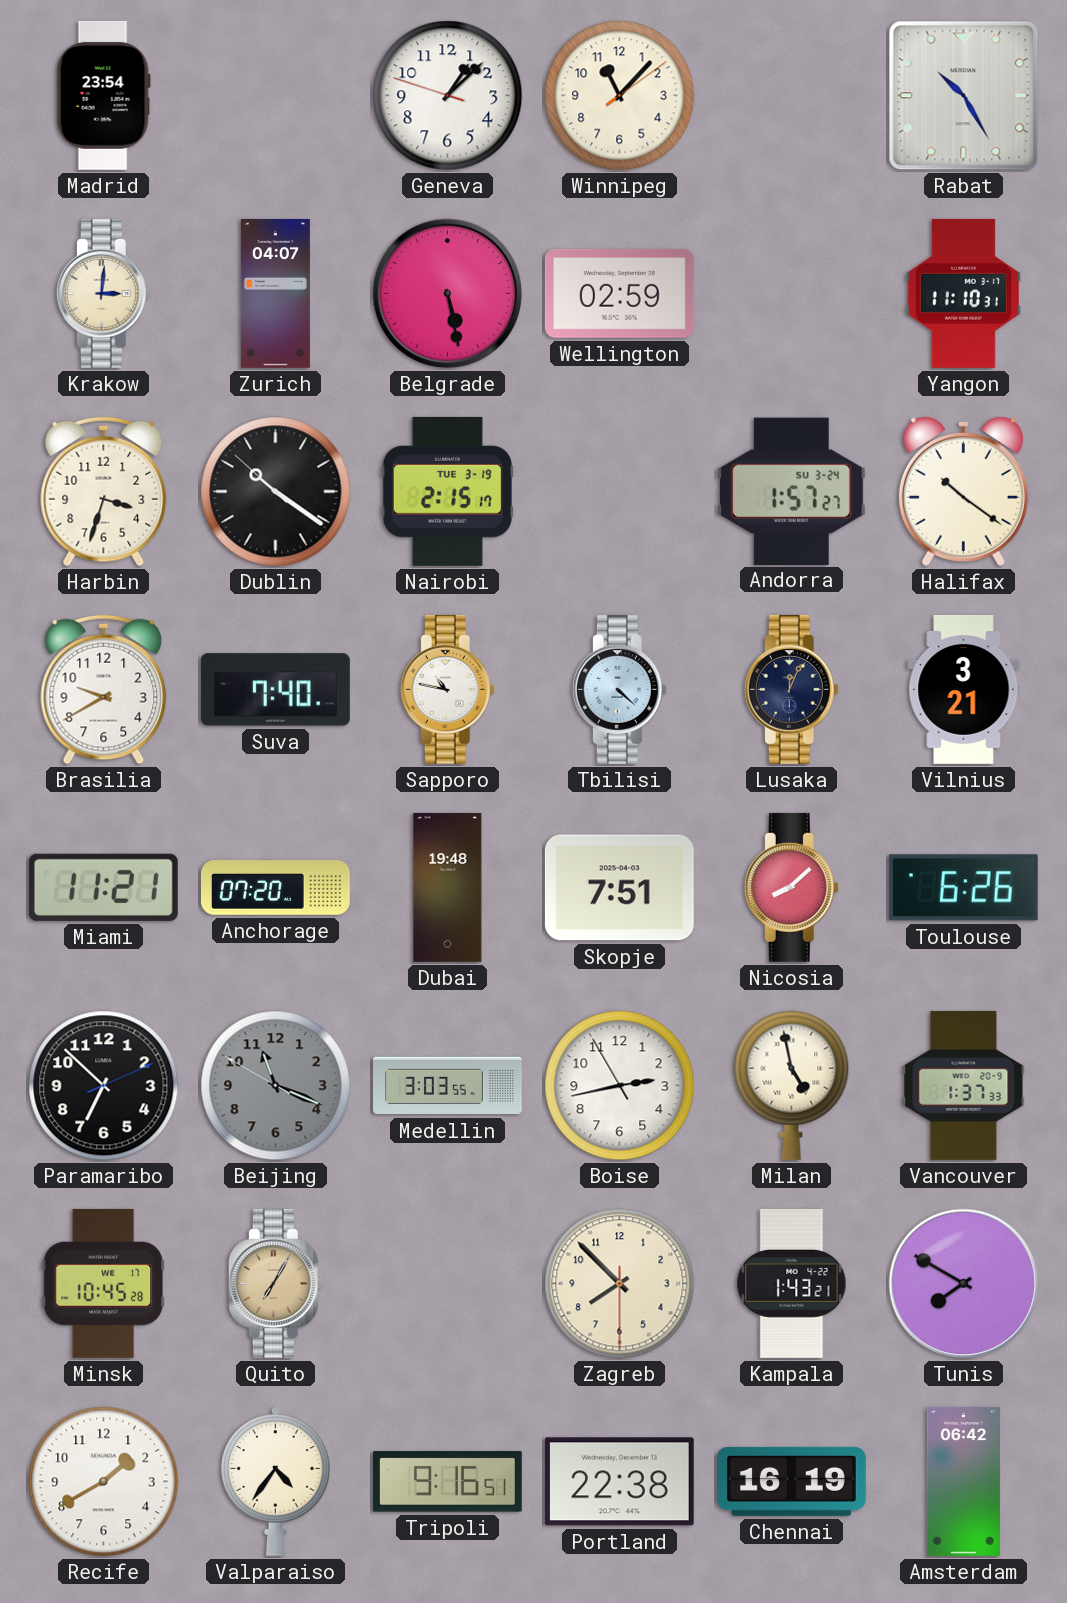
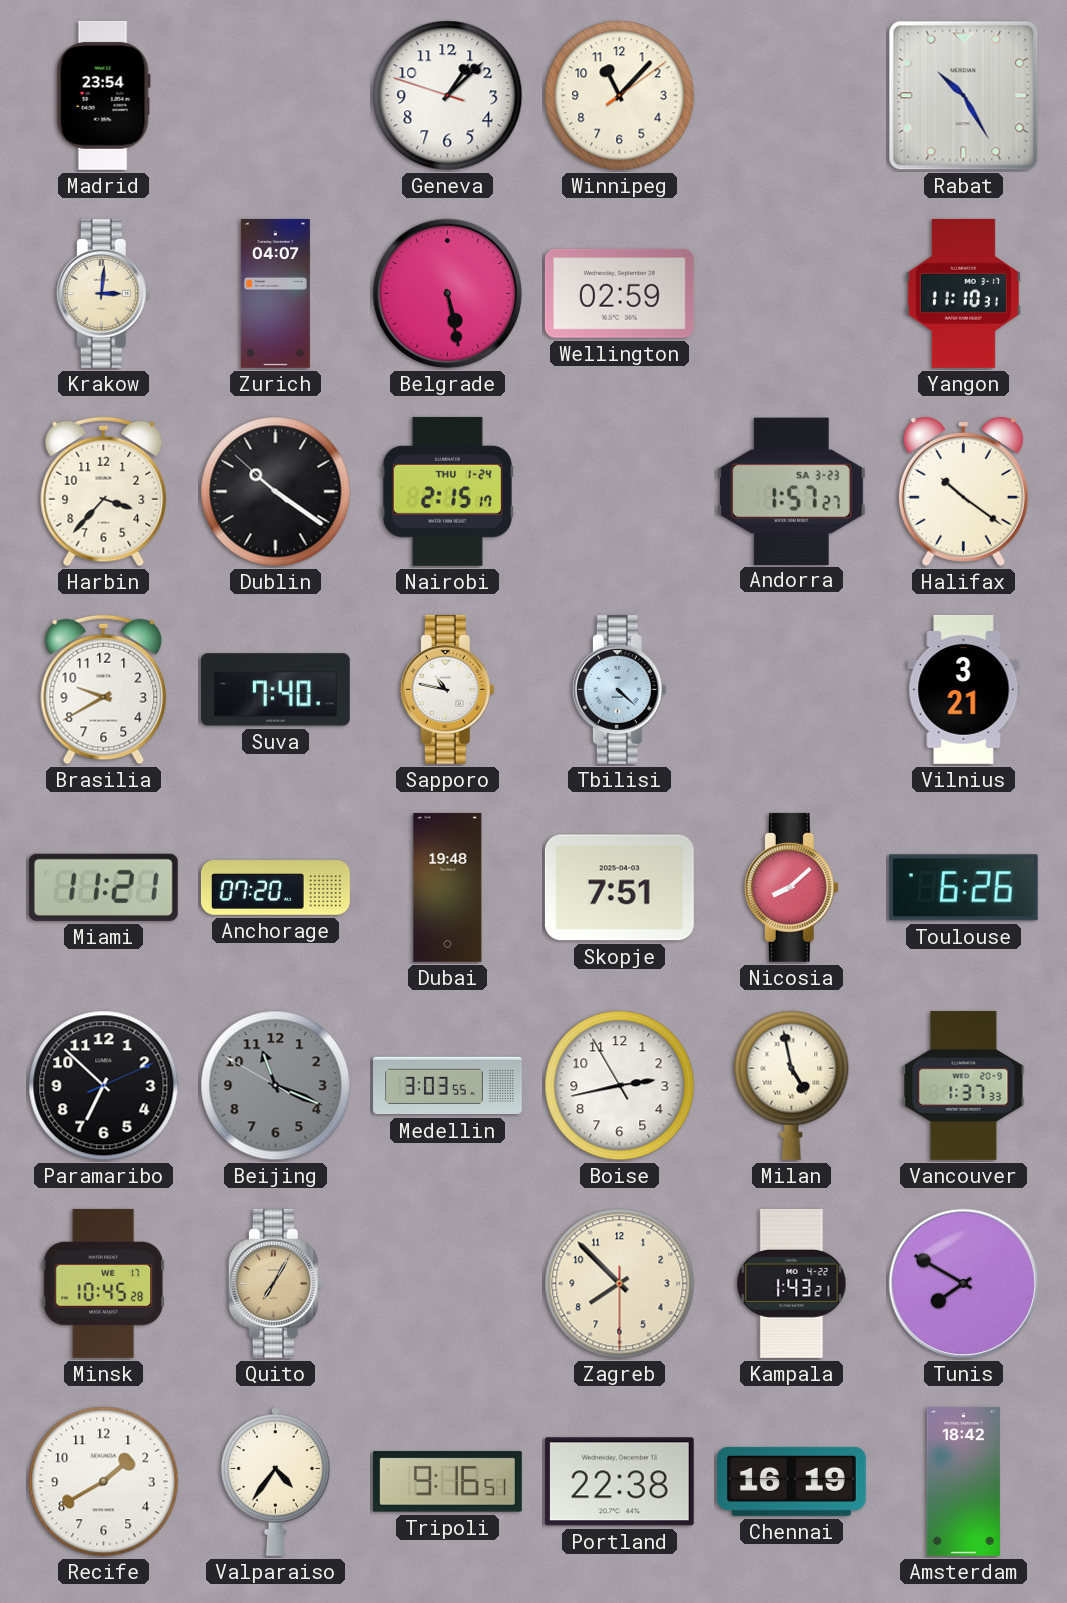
Harbin: 3:33 -> 3:37 (104, 492)
Nairobi date: TUE 3-19 -> THU 1-24 (447, 491)
Andorra date: SU 3-24 -> SA 3-23 (791, 491)
Lusaka: 12:04 -> none (791, 689)
Amsterdam: 06:42 -> 18:42 (963, 1481)
